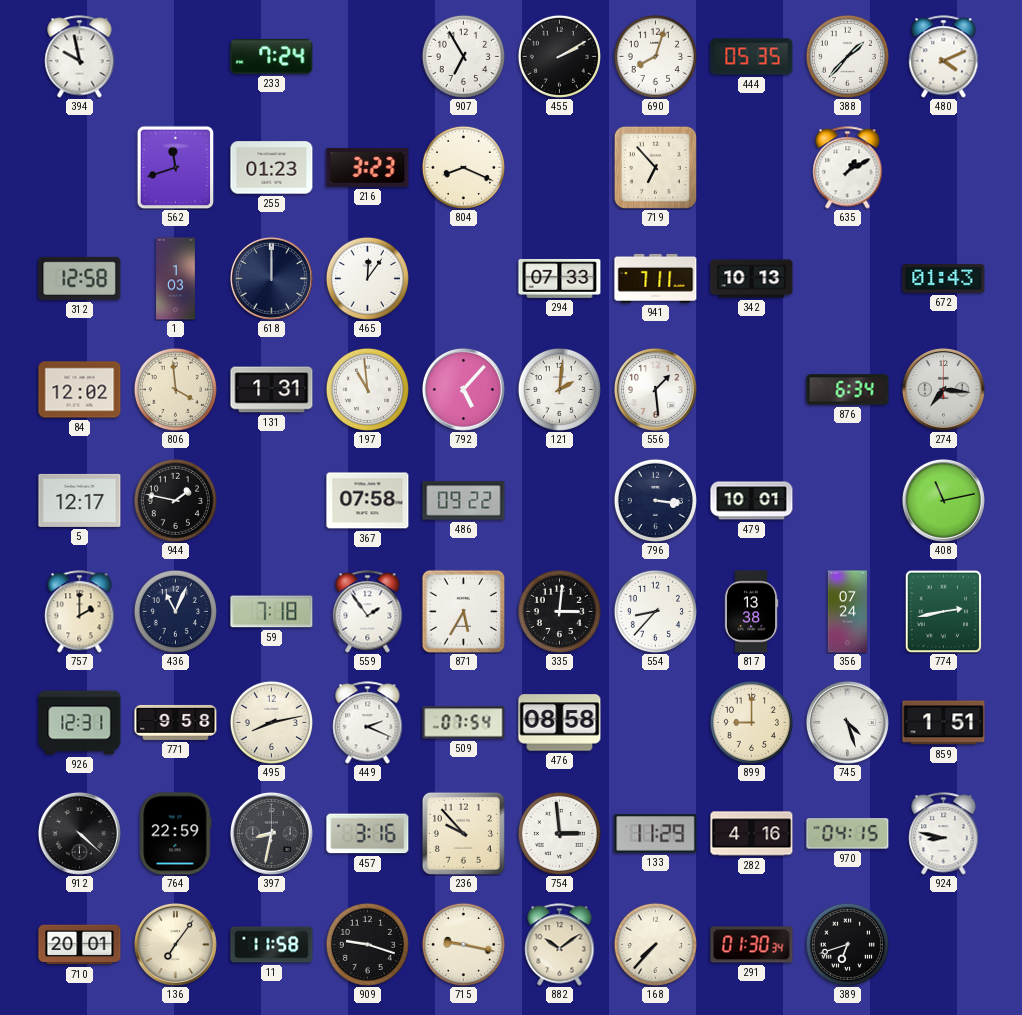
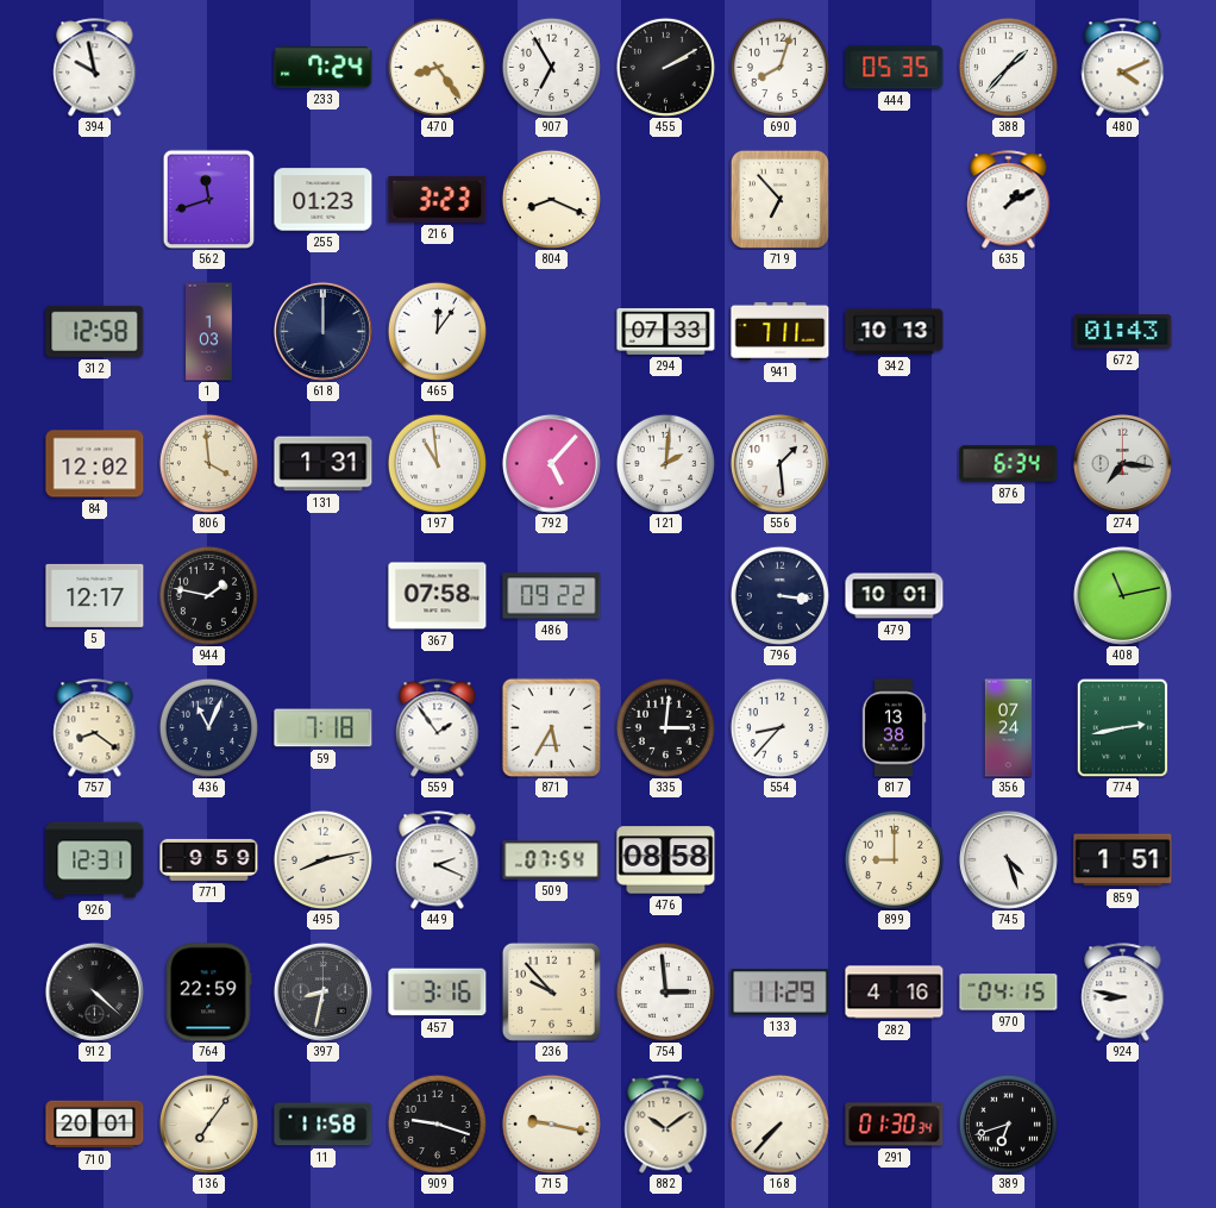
470: none -> 8:24 (437, 67)
757: 2:00 -> 8:21 (95, 728)
771: 9:58 -> 9:59 (209, 859)
